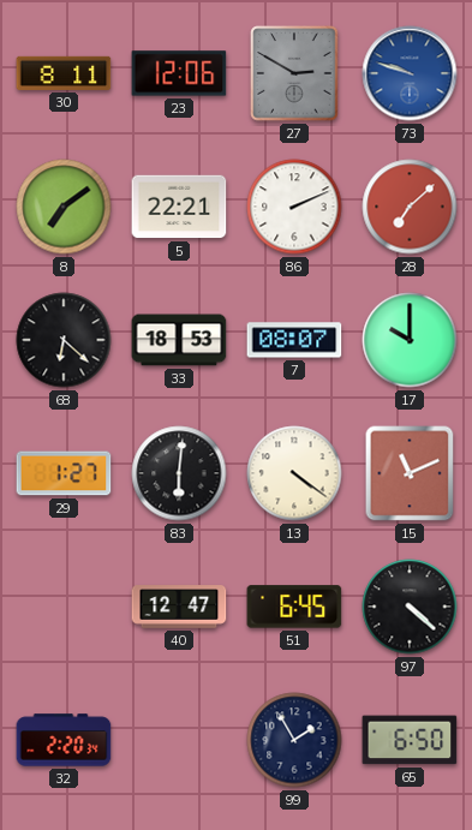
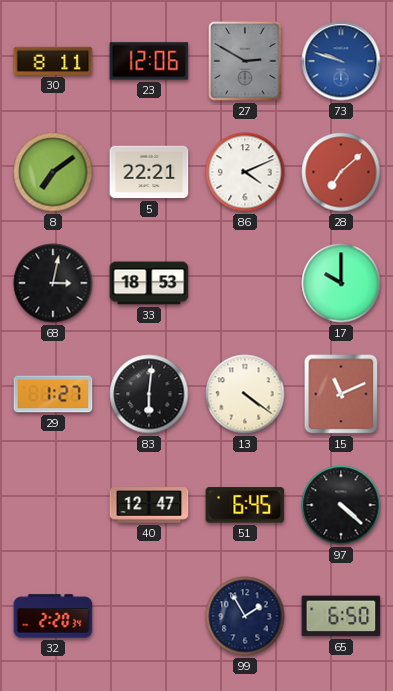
86: 2:11 -> 4:11 (245, 172)
68: 6:22 -> 3:02 (53, 283)
7: 08:07 -> none (294, 340)
